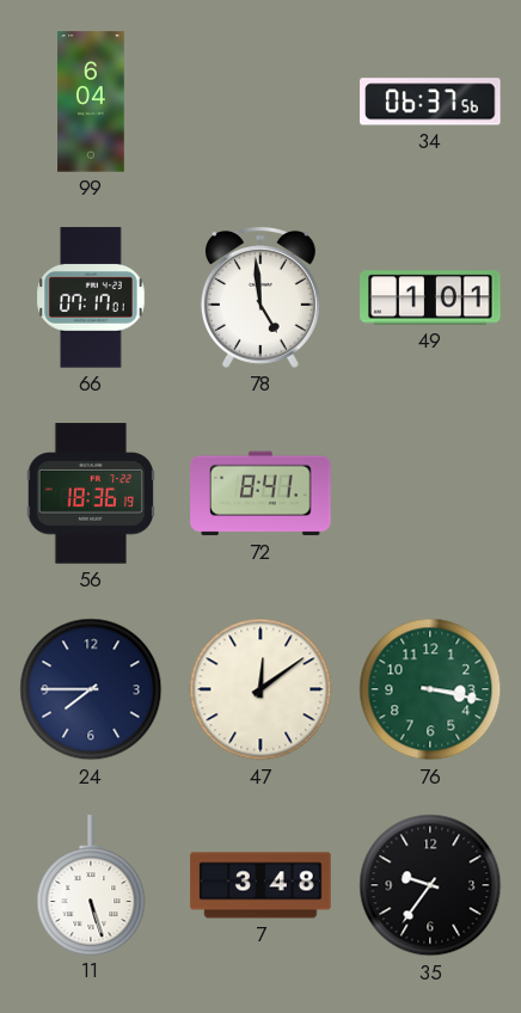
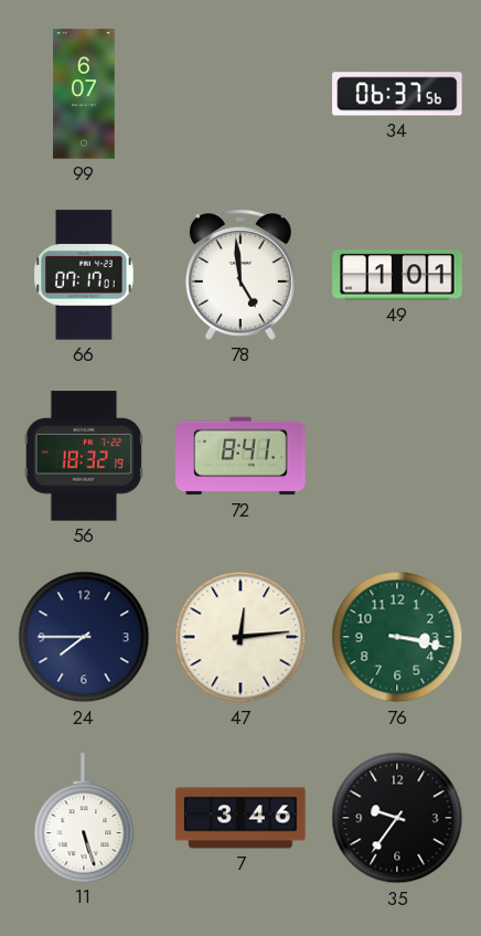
99: 6:04 -> 6:07 (84, 94)
56: 18:36 -> 18:32 (84, 456)
47: 12:09 -> 12:14 (240, 637)
7: 3:48 -> 3:46 (240, 818)
